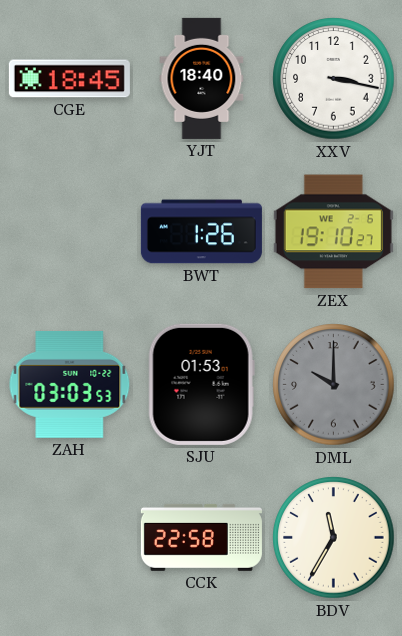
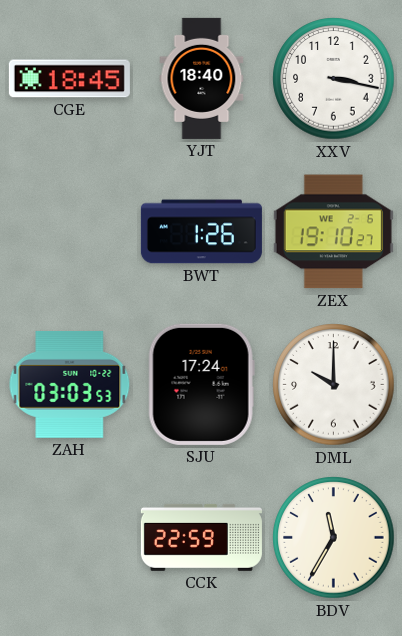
SJU: 01:53 -> 17:24 (201, 384)
DML dial: grey -> white (334, 385)
CCK: 22:58 -> 22:59 (201, 537)
